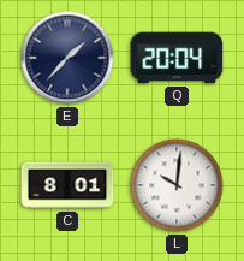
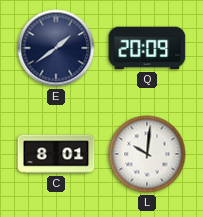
E: 1:37 -> 1:39 (56, 48)
Q: 20:04 -> 20:09 (147, 48)
